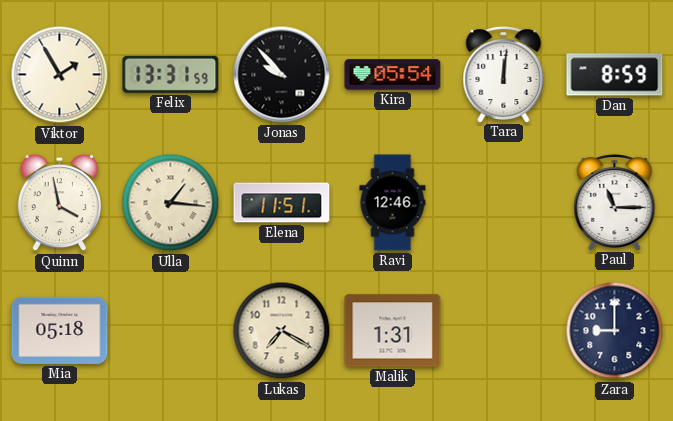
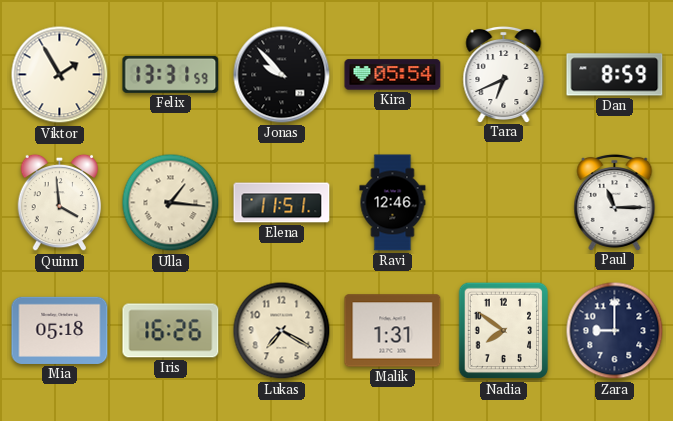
Tara: 12:01 -> 6:41 (504, 74)
Quinn: 3:58 -> 3:59 (60, 203)
Iris: none -> 16:26 (171, 331)
Nadia: none -> 7:51 (504, 331)
